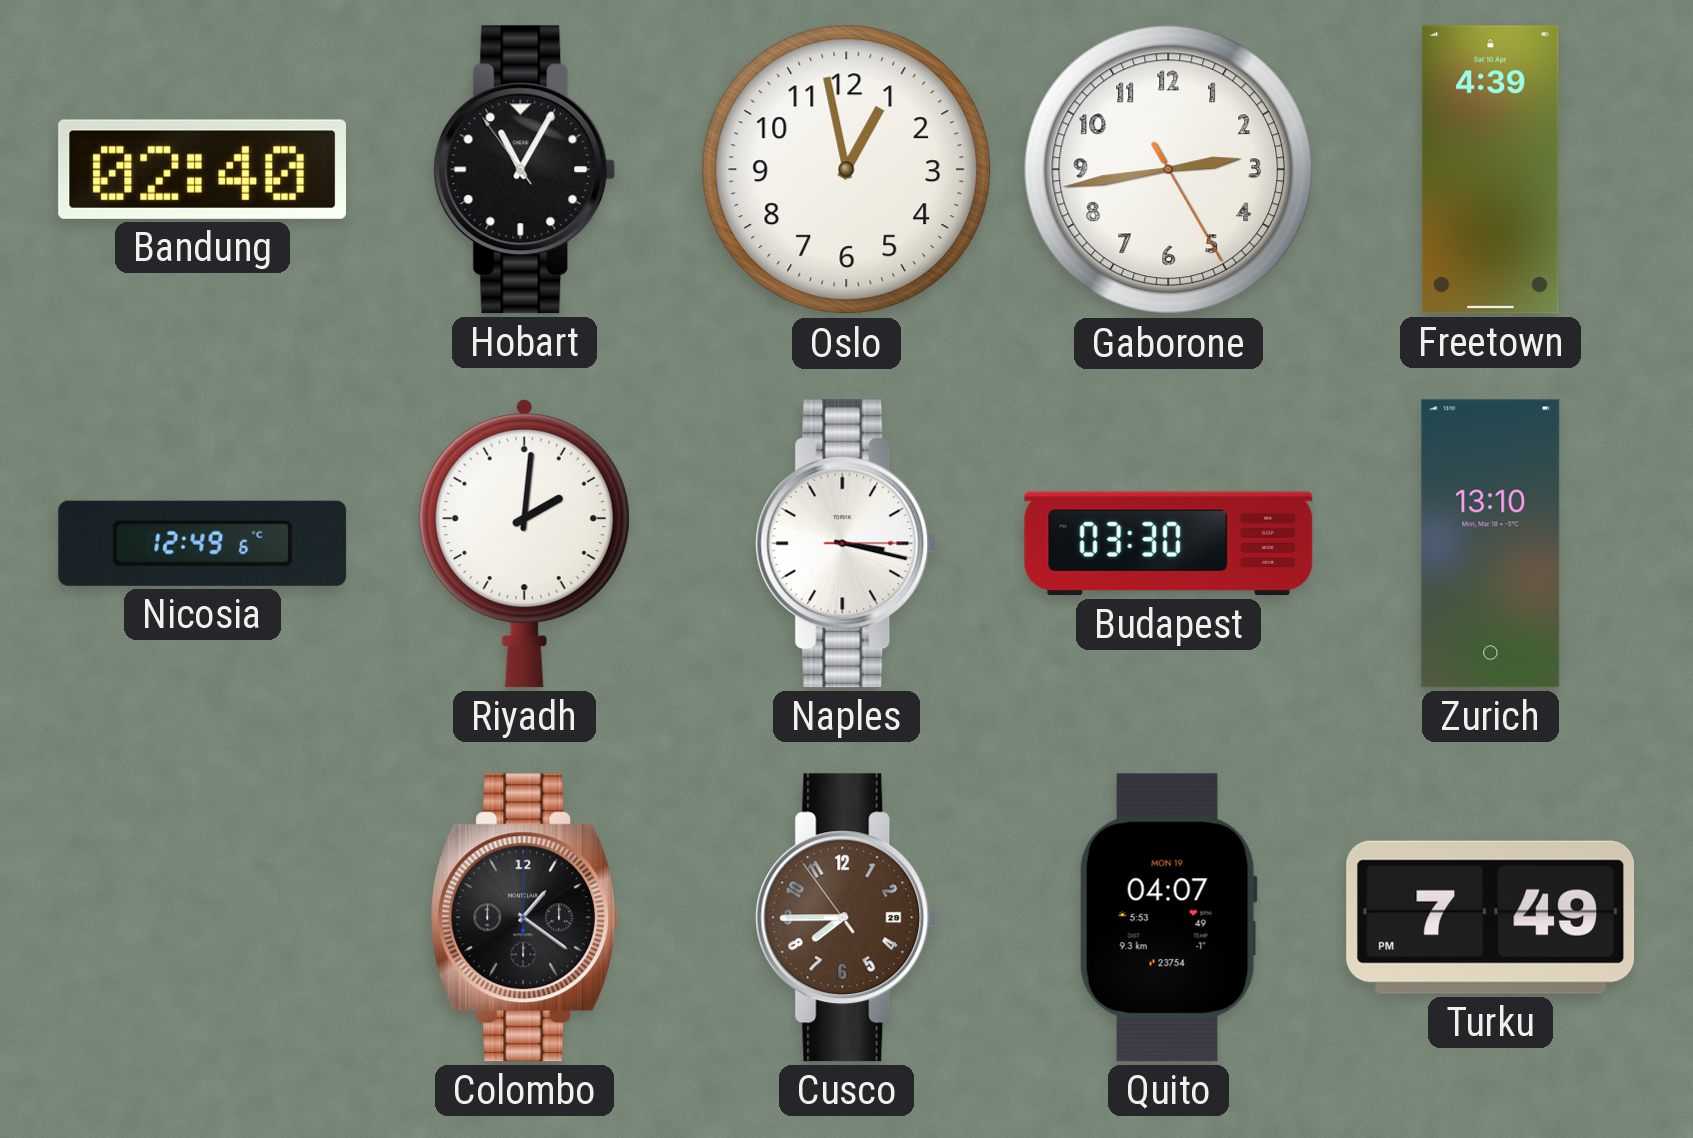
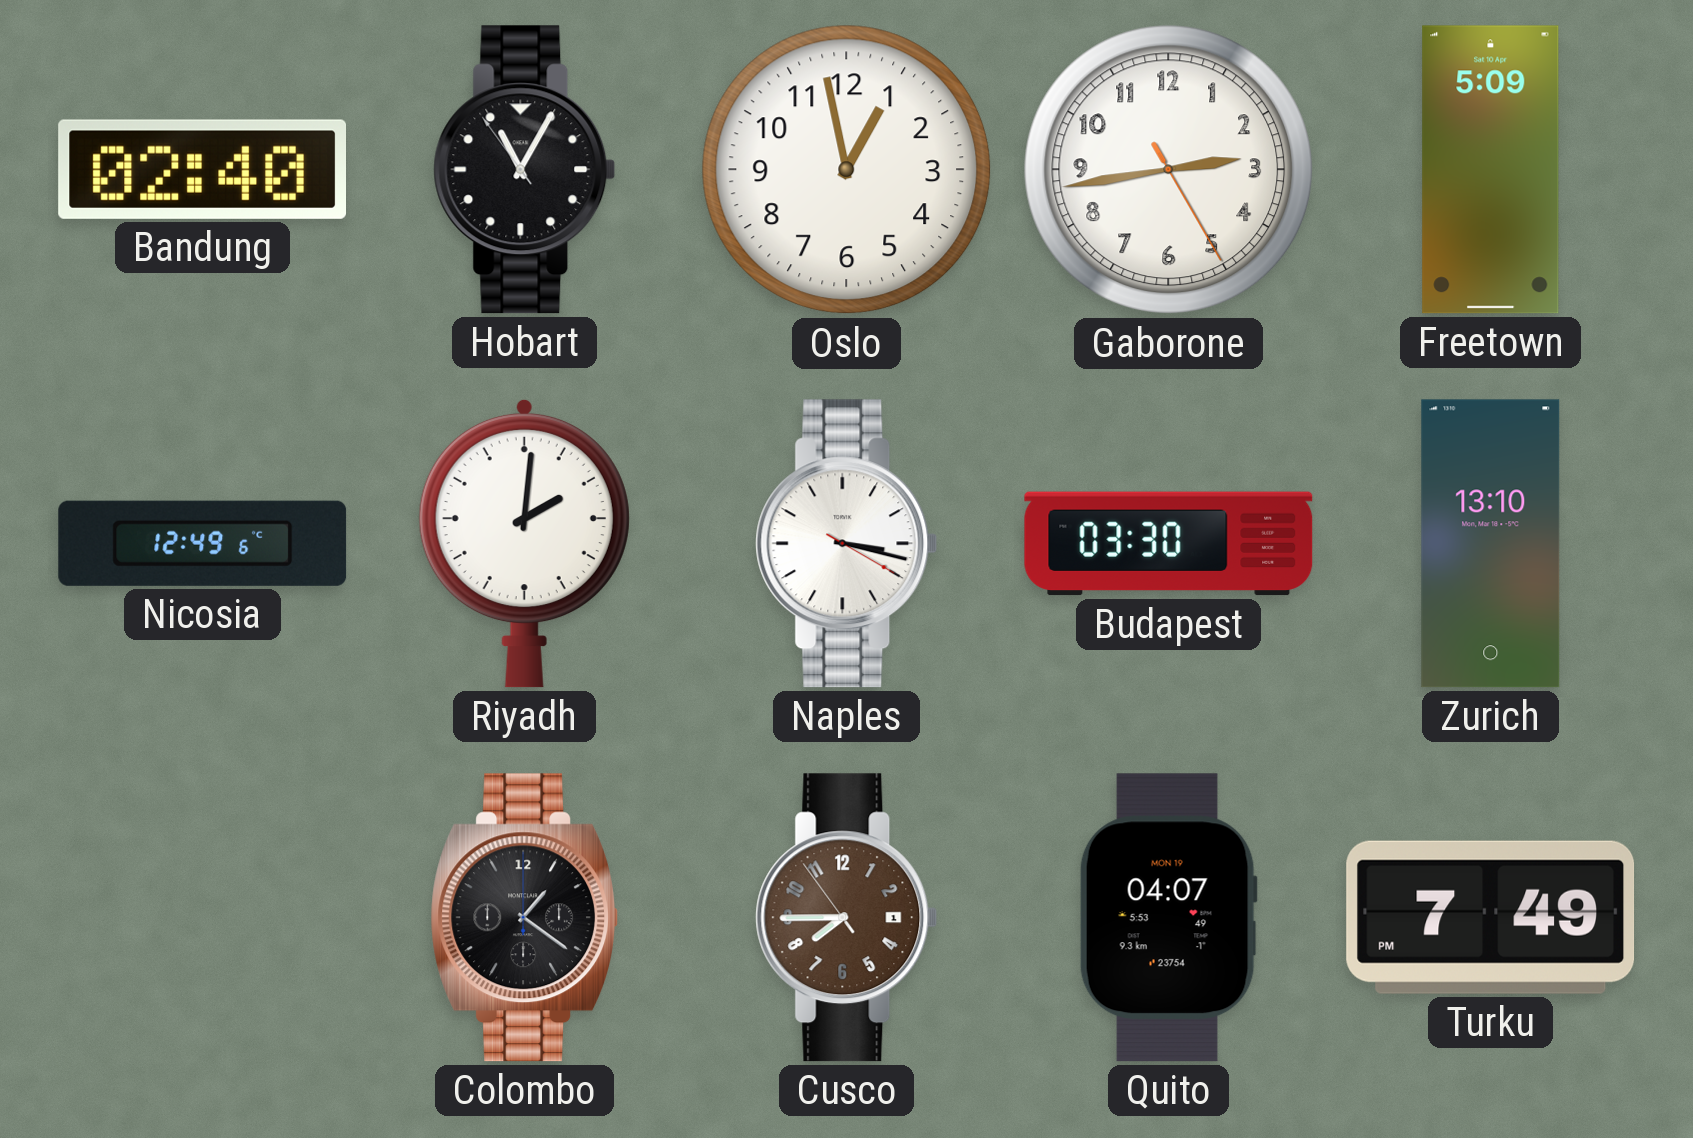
Freetown: 4:39 -> 5:09 (1491, 170)
Naples: 3:17:15 -> 3:17:20 (847, 544)
Cusco date: 29 -> 1 (847, 918)
